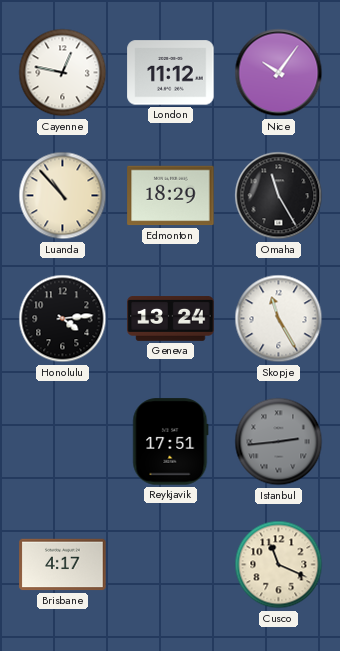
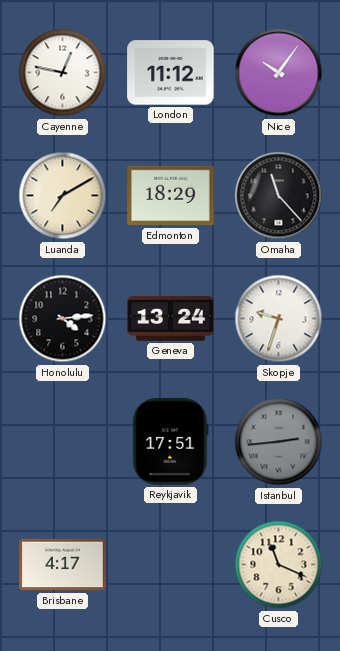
Luanda: 10:53 -> 7:10 (63, 196)
Omaha: 11:25 -> 11:23 (279, 196)
Skopje: 11:25 -> 9:33 (279, 319)
